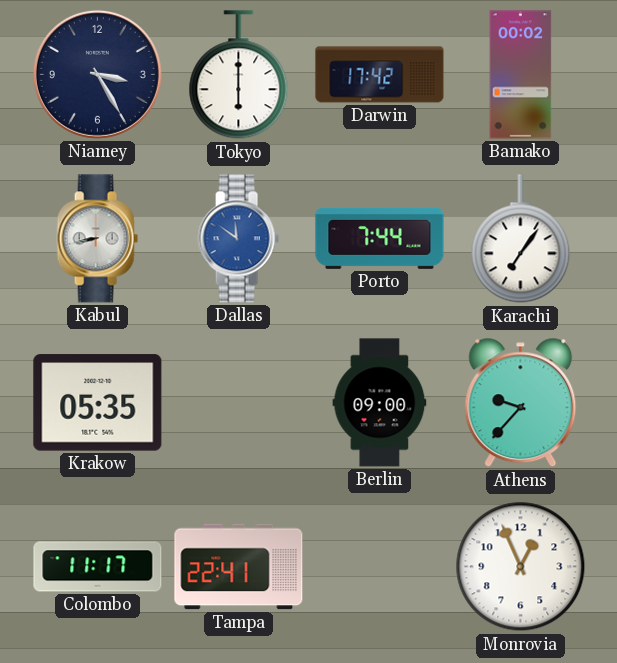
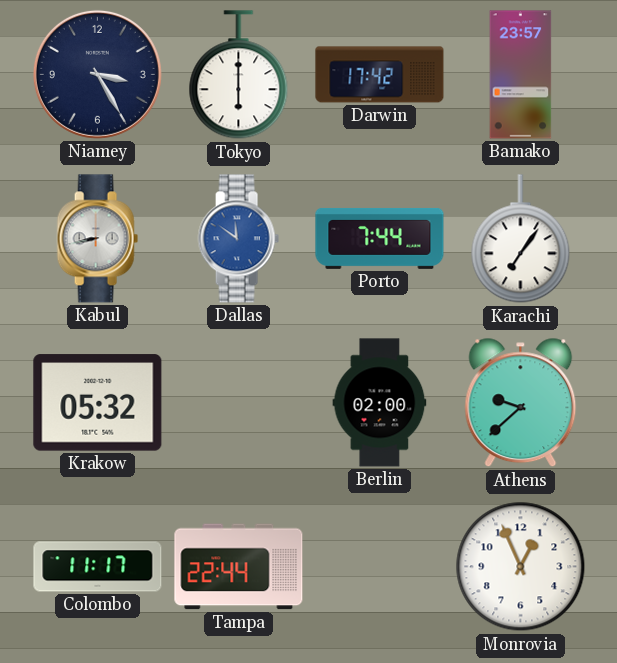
Bamako: 00:02 -> 23:57 (521, 75)
Krakow: 05:35 -> 05:32 (98, 403)
Berlin: 09:00 -> 02:00 (380, 403)
Athens: 9:37 -> 9:38 (521, 403)
Tampa: 22:41 -> 22:44 (239, 567)
